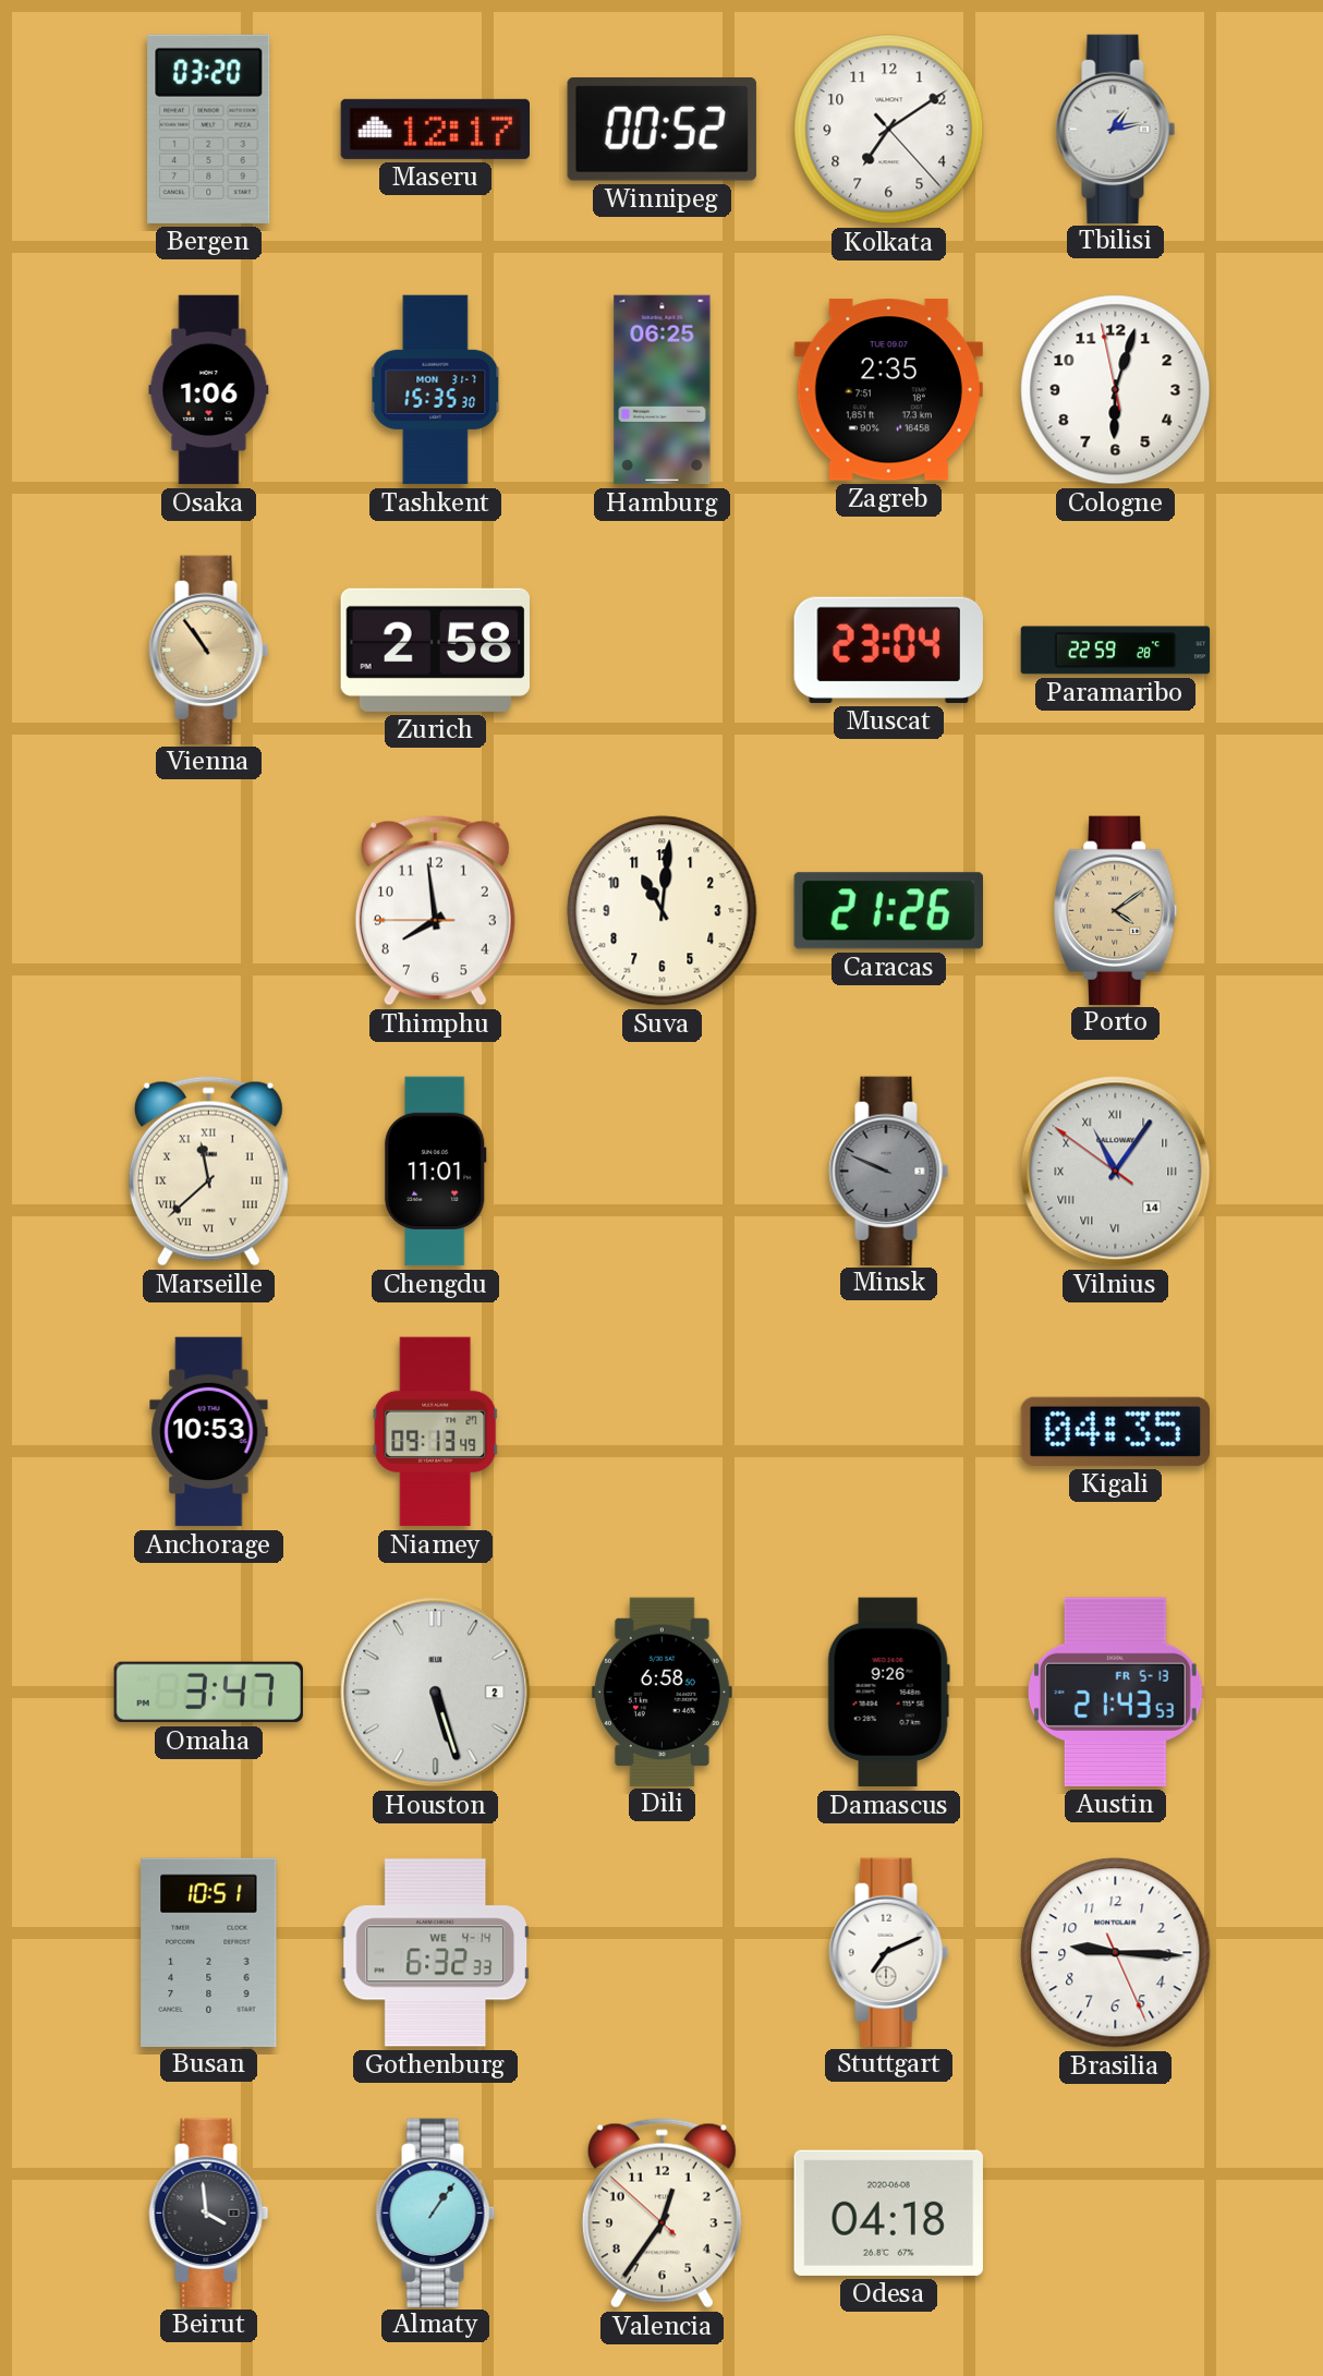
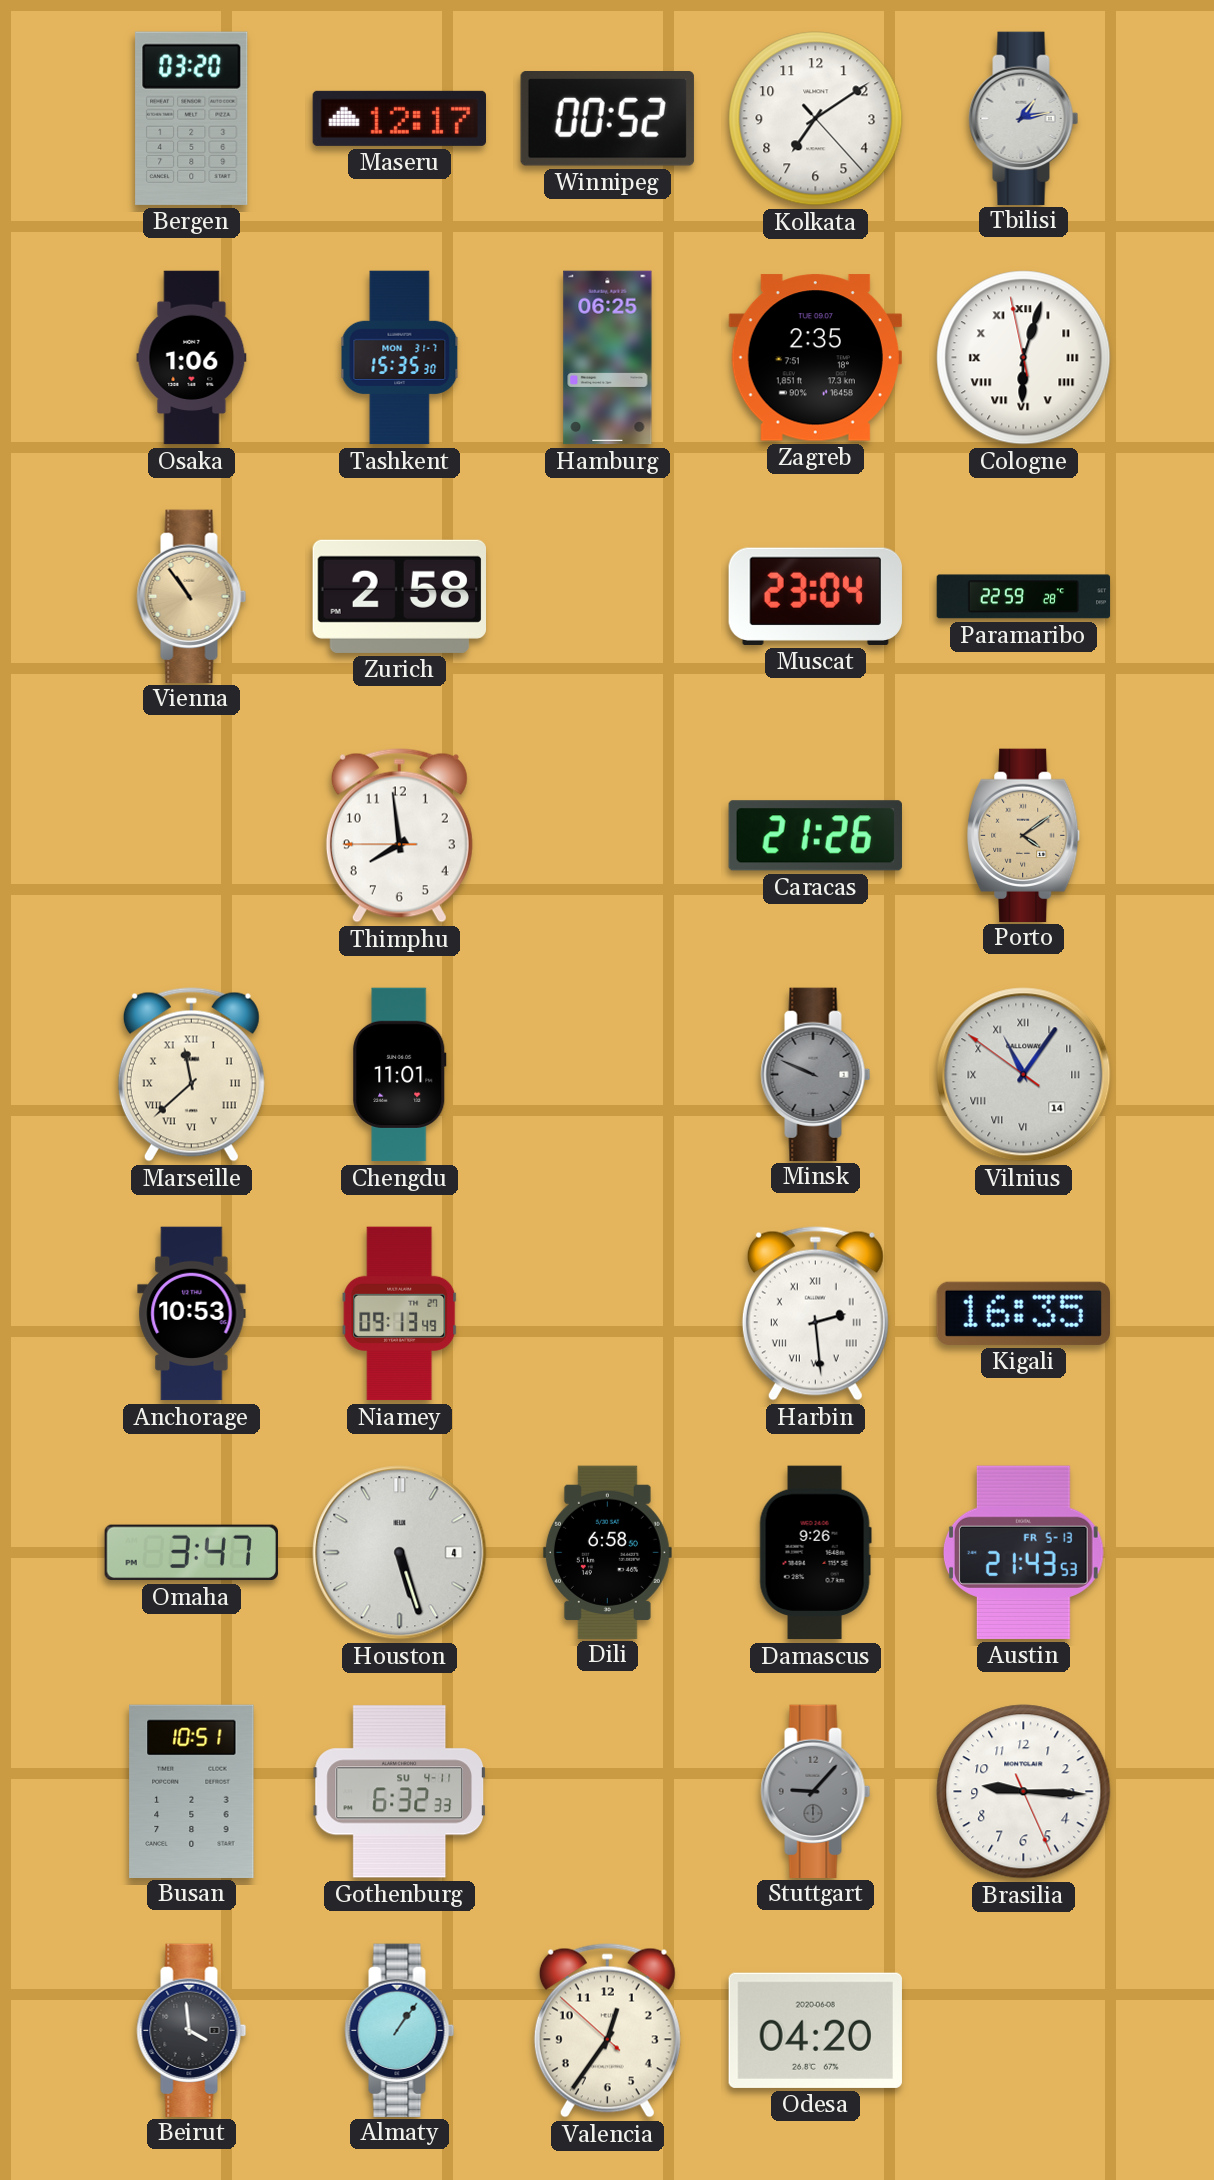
Cologne numerals: Arabic -> Roman (1024, 358)
Suva: 11:01 -> none (663, 911)
Harbin: none -> 2:29 (815, 1314)
Kigali: 04:35 -> 16:35 (1023, 1313)
Houston date: 2 -> 4 (400, 1553)
Gothenburg date: WE 4-14 -> SU 4-11 (399, 1792)
Stuttgart: 7:11 -> 9:07 (816, 1791)
Stuttgart dial: white -> grey (816, 1791)
Odesa: 04:18 -> 04:20 (815, 2030)
